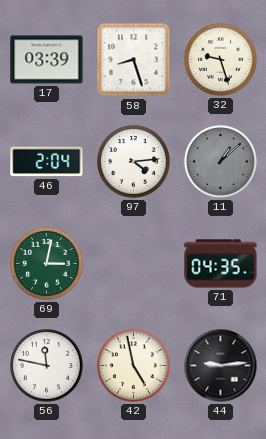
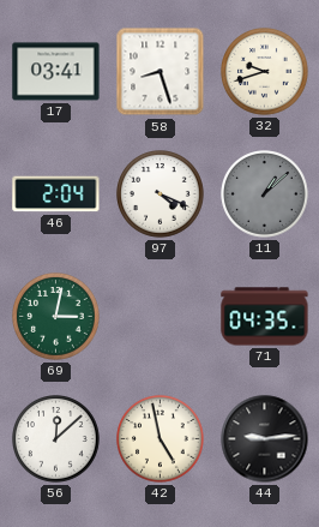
17: 03:39 -> 03:41 (56, 72)
32: 9:27 -> 9:42 (265, 72)
97: 4:14 -> 4:19 (161, 194)
56: 11:47 -> 12:08 (56, 439)
